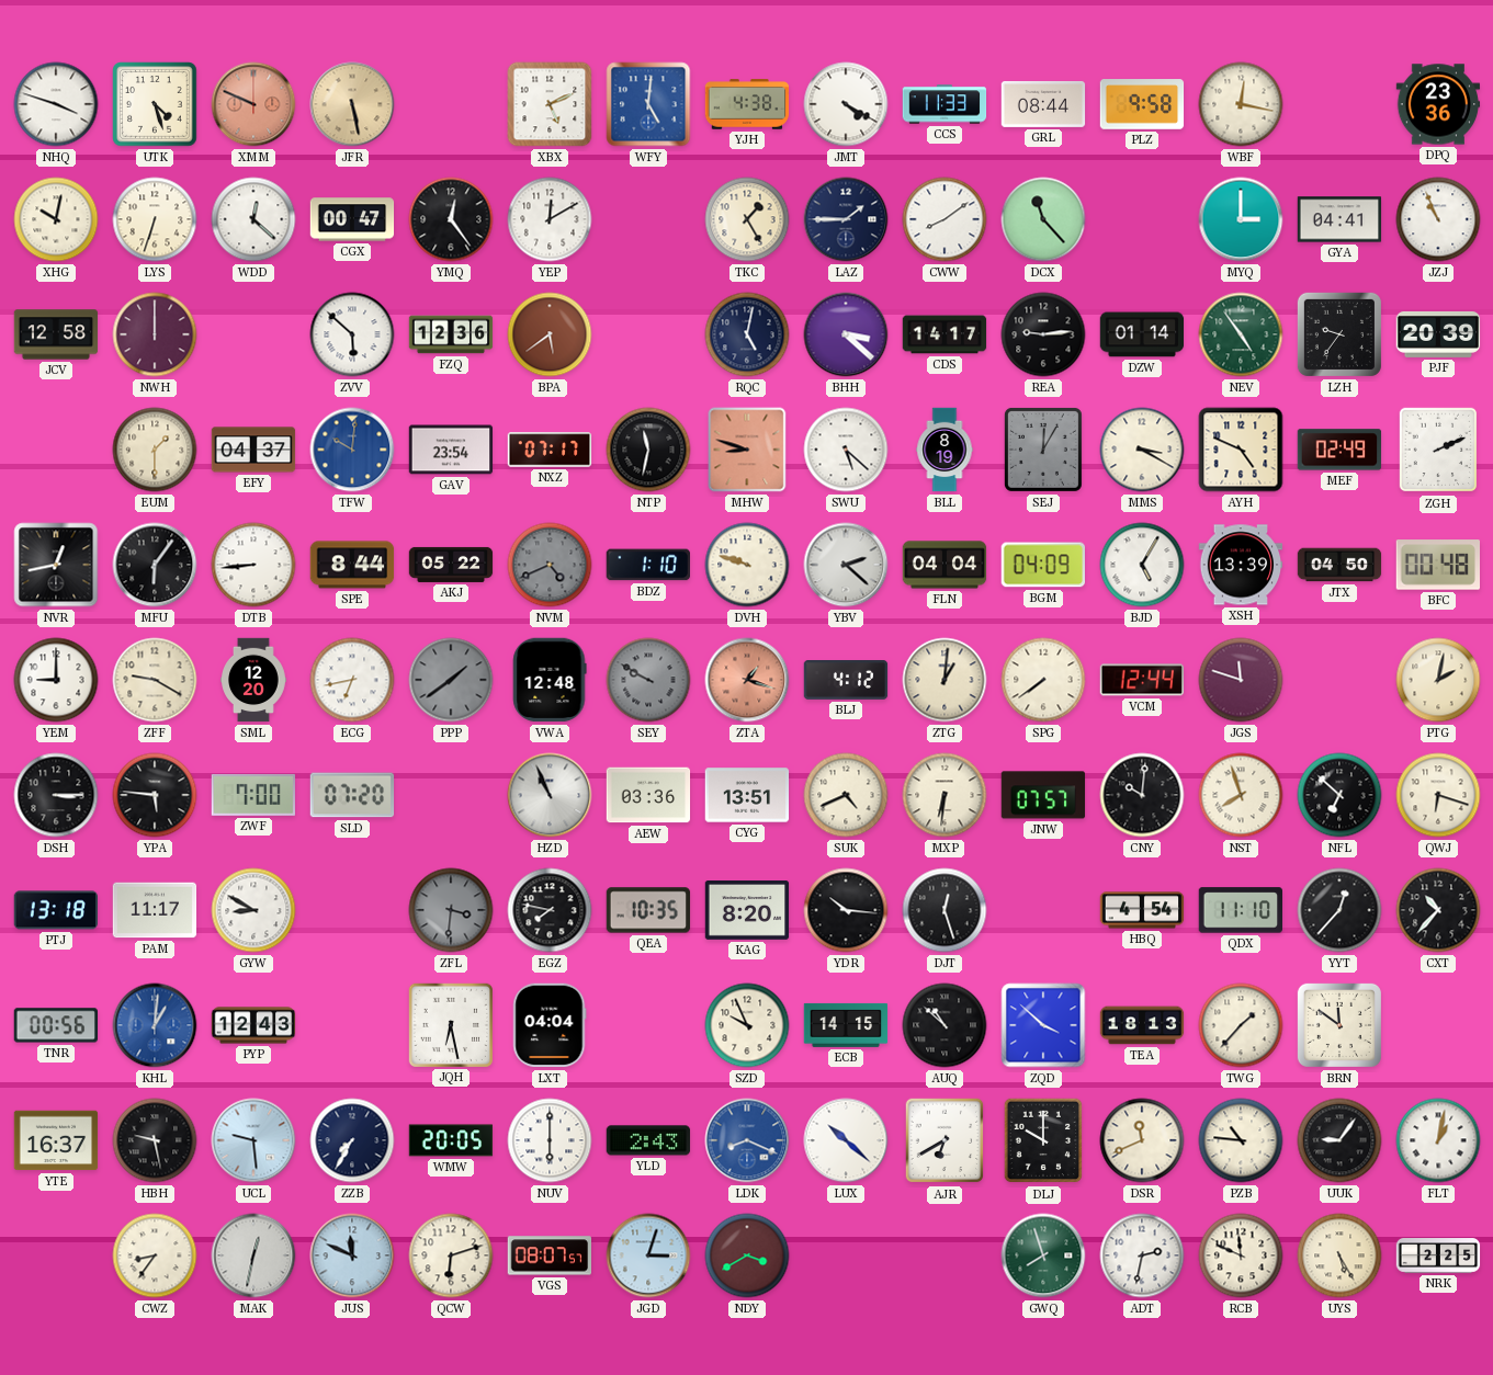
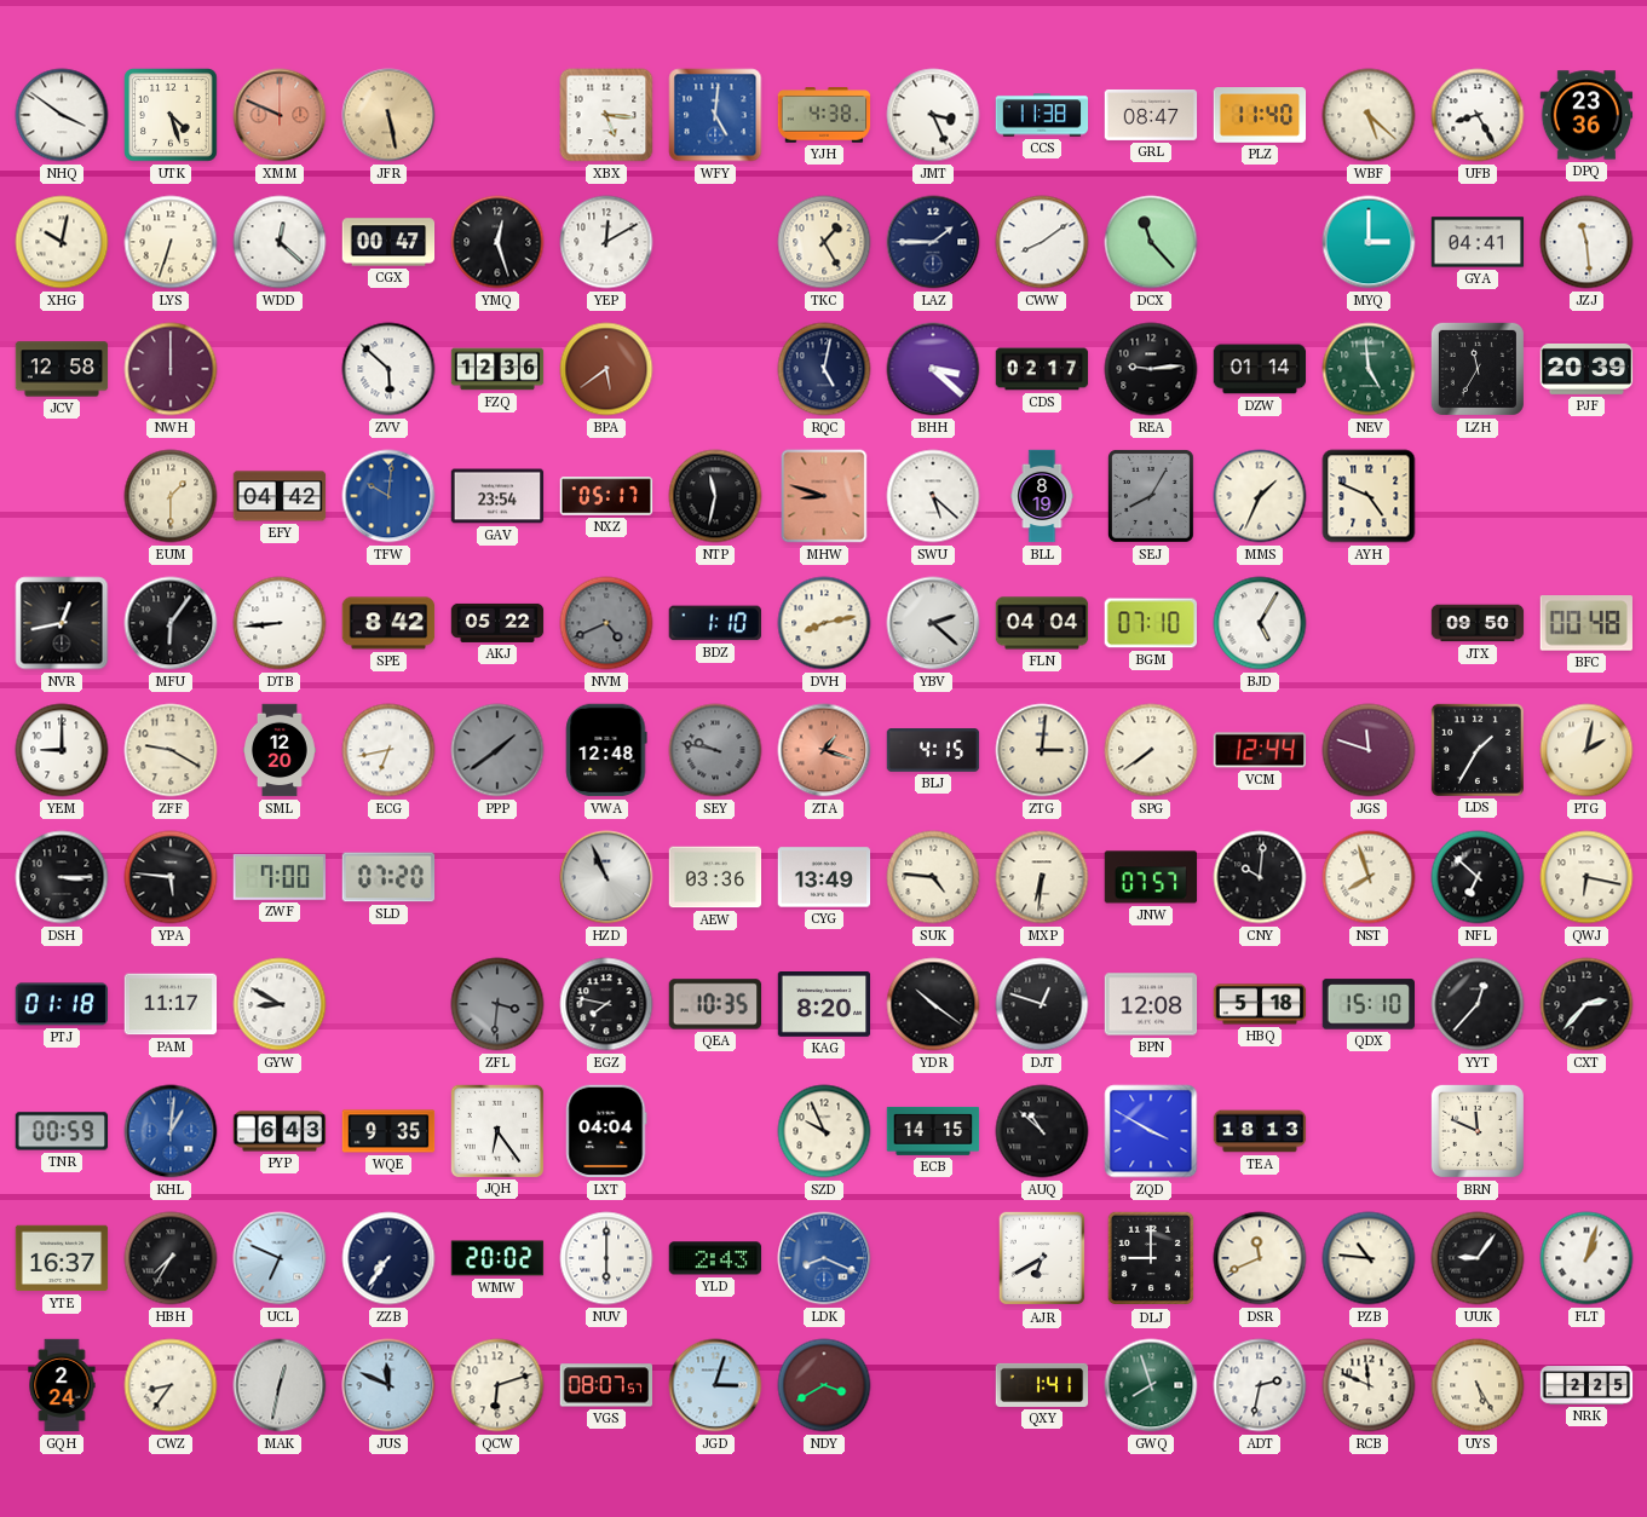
NHQ: 3:48 -> 3:51 (62, 115)
XBX: 5:11 -> 5:16 (606, 115)
JMT: 4:20 -> 3:26 (933, 115)
CCS: 11:33 -> 11:38 (1042, 115)
GRL: 08:44 -> 08:47 (1151, 115)
PLZ: 9:58 -> 11:40 (1260, 115)
WBF: 12:17 -> 5:22 (1369, 115)
UFB: none -> 8:25 (1478, 115)
YMQ: 12:24 -> 12:27 (497, 242)
JZJ: 10:56 -> 11:29 (1586, 242)
CDS: 14:17 -> 02:17 (1042, 369)
NEV: 4:54 -> 4:59 (1369, 369)
LZH: 9:36 -> 11:35 (1478, 369)
EFY: 04:37 -> 04:42 (280, 496)
NXZ: 07:17 -> 05:17 (606, 496)
SEJ: 12:05 -> 8:05 (1151, 496)
MMS: 3:20 -> 1:34 (1260, 496)
MEF: 02:49 -> none (1339, 450)
ZGH: 2:11 -> none (1438, 450)
SPE: 8:44 -> 8:42 (388, 623)
DVH: 9:48 -> 8:13 (824, 623)
BGM: 04:09 -> 07:10 (1150, 623)
XSH: 13:39 -> none (1241, 565)
JTX: 04:50 -> 09:50 (1478, 623)
SEY: 9:50 -> 9:47 (715, 750)
BLJ: 4:12 -> 4:15 (933, 751)
ZTG: 1:01 -> 3:01 (1042, 750)
LDS: none -> 1:35 (1476, 749)
CYG: 13:51 -> 13:49 (824, 877)
SUK: 4:41 -> 4:46 (933, 877)
QWJ: 6:18 -> 6:17 (1586, 877)
PTJ: 13:18 -> 01:18 (62, 1004)
YDR: 10:16 -> 10:21 (933, 1004)
DJT: 12:27 -> 12:48 (1042, 1004)
BPN: none -> 12:08 (1151, 1004)
HBQ: 4:54 -> 5:18 (1260, 1004)
QDX: 11:10 -> 15:10 (1367, 1004)
CXT: 10:37 -> 2:37 (1586, 1004)
TNR: 00:56 -> 00:59 (62, 1131)
PYP: 12:43 -> 6:43 (280, 1131)
WQE: none -> 9:35 (388, 1131)
JQH: 6:28 -> 6:24 (496, 1130)
ZQD: 3:52 -> 3:50 (1151, 1131)
TWG: 1:37 -> none (1241, 1025)
BRN: 11:51 -> 11:49 (1478, 1131)
HBH: 9:28 -> 7:35 (171, 1258)
UCL: 9:29 -> 6:49 (280, 1258)
ZZB: 7:35 -> 7:36 (388, 1258)
WMW: 20:05 -> 20:02 (497, 1258)
LUX: 10:22 -> none (846, 1140)
DLJ: 10:00 -> 9:00 (1151, 1258)
FLT: 1:02 -> 1:03 (1586, 1258)
GQH: none -> 2:24 (62, 1385)
QXY: none -> 1:41 (1042, 1385)
